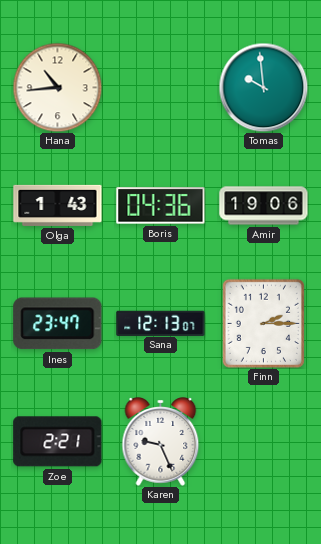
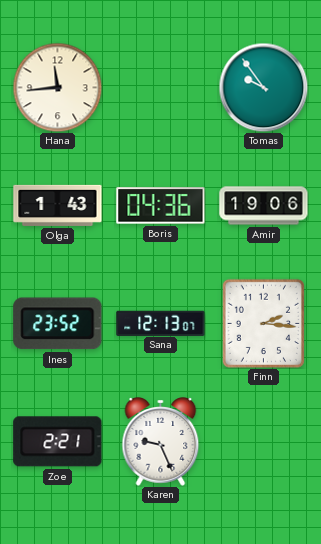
Hana: 10:44 -> 11:44 (57, 87)
Tomas: 9:59 -> 9:54 (263, 87)
Ines: 23:47 -> 23:52 (58, 324)
Finn: 2:15 -> 2:16 (263, 323)
